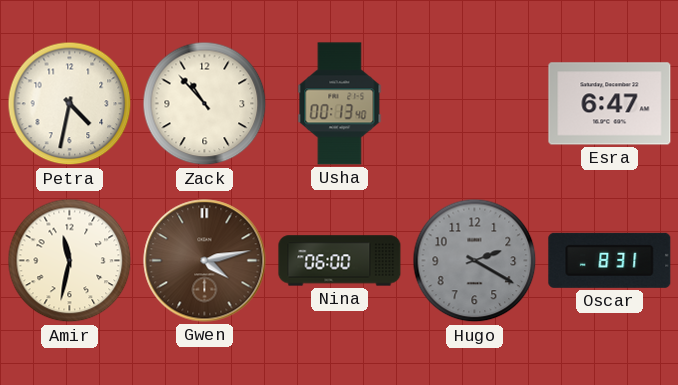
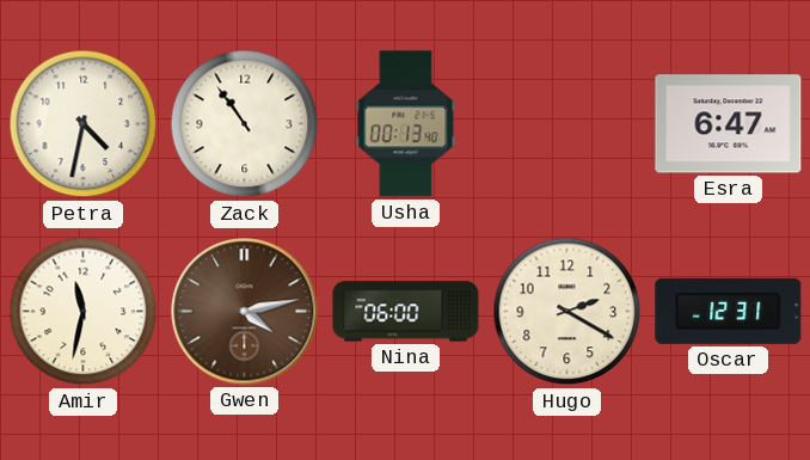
Zack: 10:53 -> 10:54 (245, 124)
Hugo dial: grey -> cream (567, 312)
Oscar: 8:31 -> 12:31 (729, 311)
